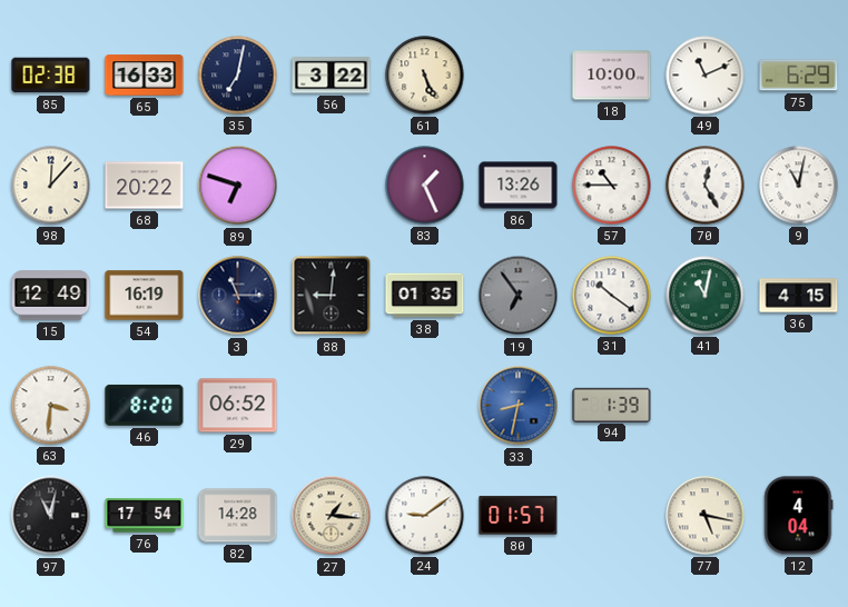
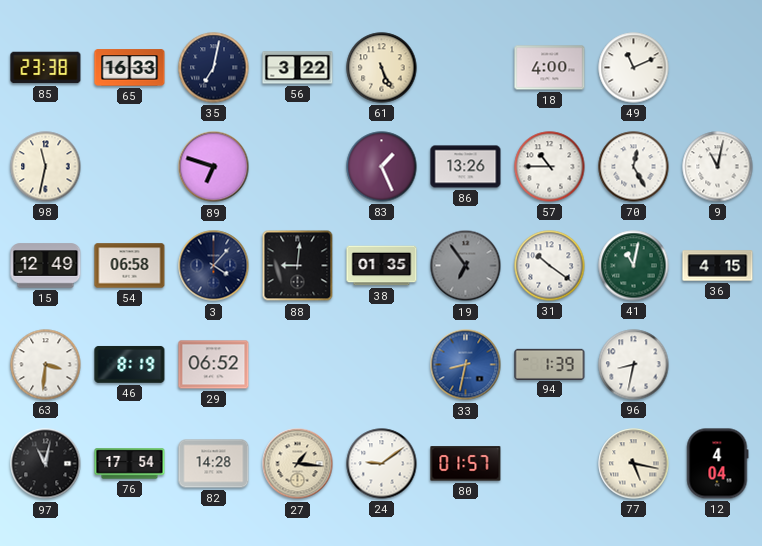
85: 02:38 -> 23:38 (46, 68)
18: 10:00 -> 4:00 (550, 68)
75: 6:29 -> none (799, 76)
98: 12:07 -> 11:32 (46, 167)
68: 20:22 -> none (145, 186)
54: 16:19 -> 06:58 (130, 266)
3: 11:15 -> 4:07 (214, 266)
46: 8:20 -> 8:19 (130, 365)
96: none -> 8:32 (634, 365)
